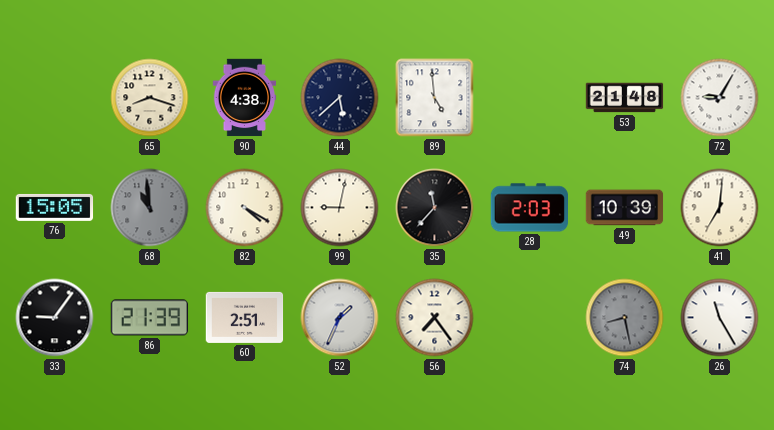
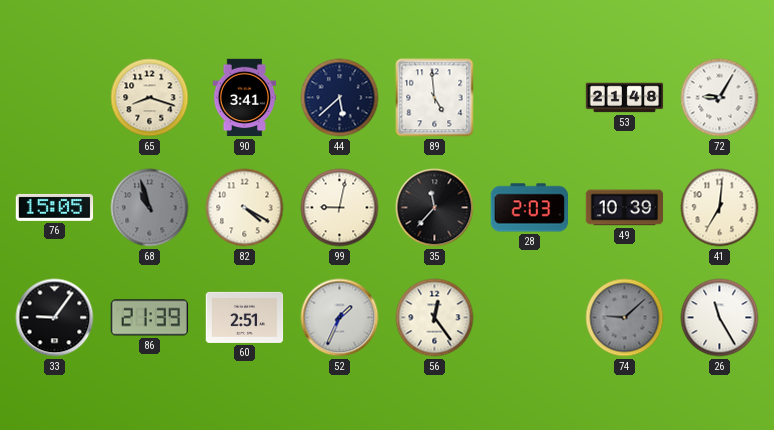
90: 4:38 -> 3:41 (245, 98)
68: 10:59 -> 10:57 (150, 208)
56: 7:24 -> 12:24 (435, 318)
74: 8:28 -> 9:08 (625, 318)
